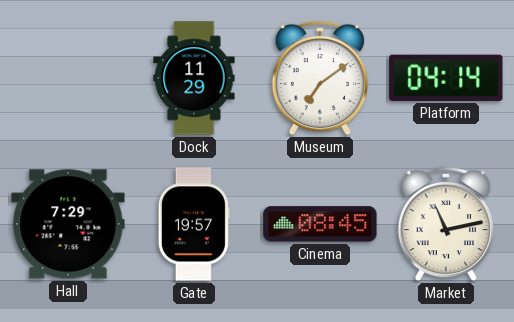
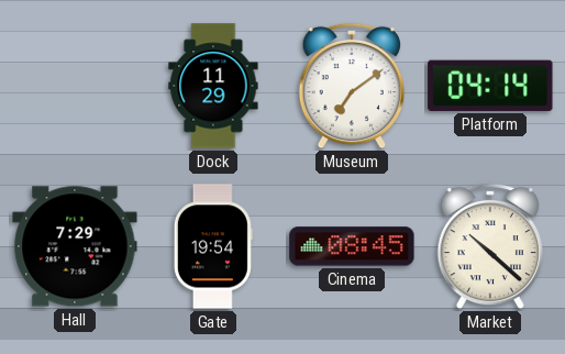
Gate: 19:57 -> 19:54 (213, 246)
Market: 11:13 -> 10:22 (489, 246)
